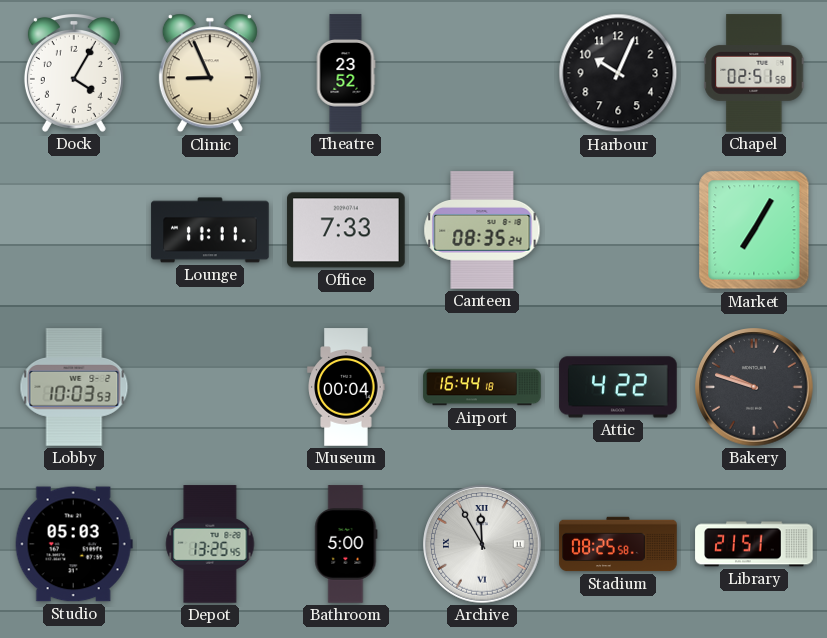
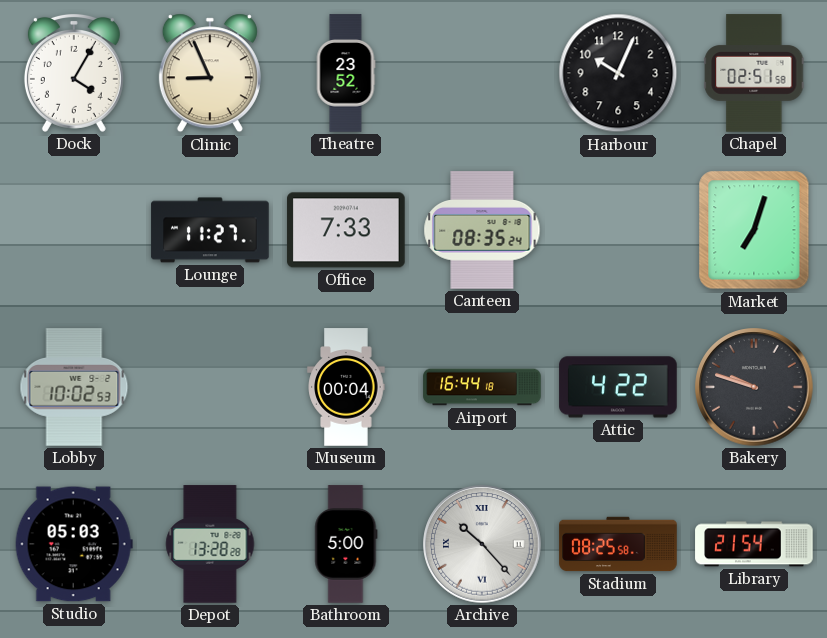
Lounge: 11:11 -> 11:27 (210, 230)
Market: 7:05 -> 7:03 (754, 230)
Lobby: 10:03 -> 10:02 (74, 387)
Depot: 13:25 -> 13:28 (210, 544)
Archive: 11:55 -> 10:23 (482, 544)
Library: 21:51 -> 21:54 (754, 544)
